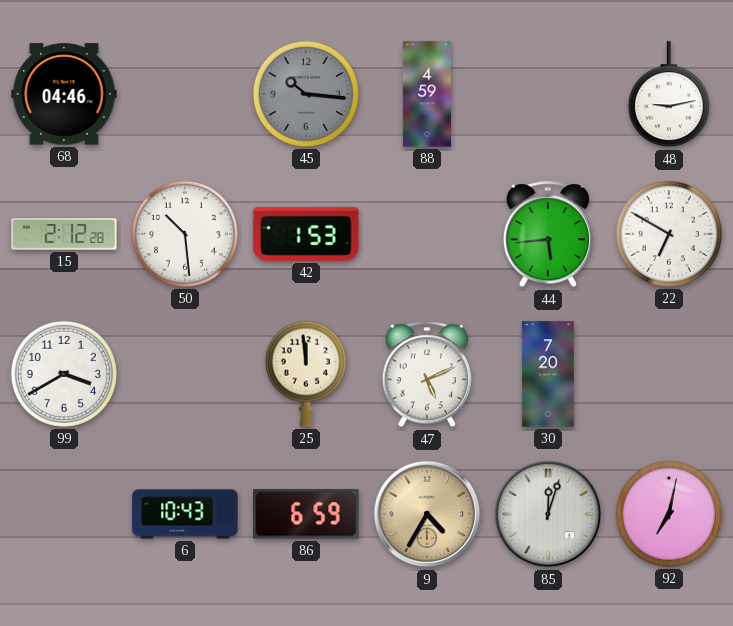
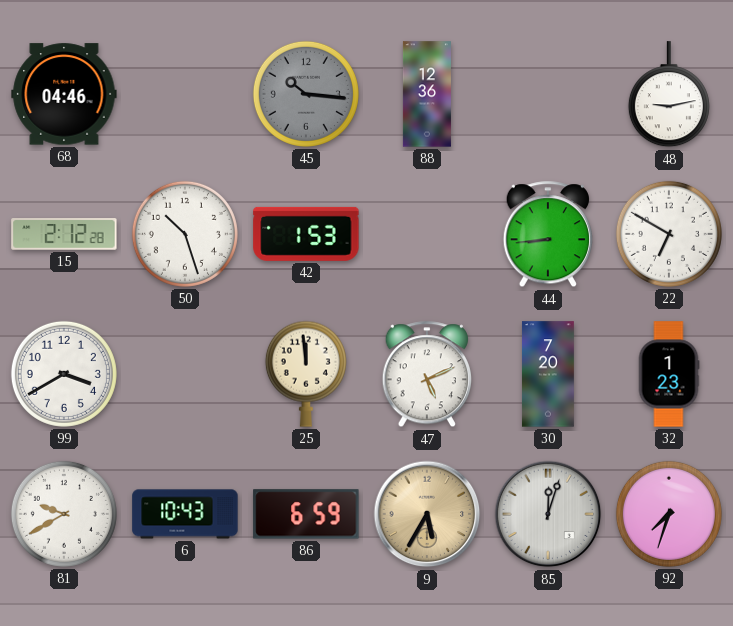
88: 4:59 -> 12:36 (427, 94)
50: 10:29 -> 10:27 (185, 234)
44: 5:44 -> 8:44 (547, 235)
32: none -> 1:23 (669, 374)
81: none -> 9:40 (64, 514)
9: 4:35 -> 5:35 (427, 514)
92: 7:02 -> 7:33 (669, 514)
